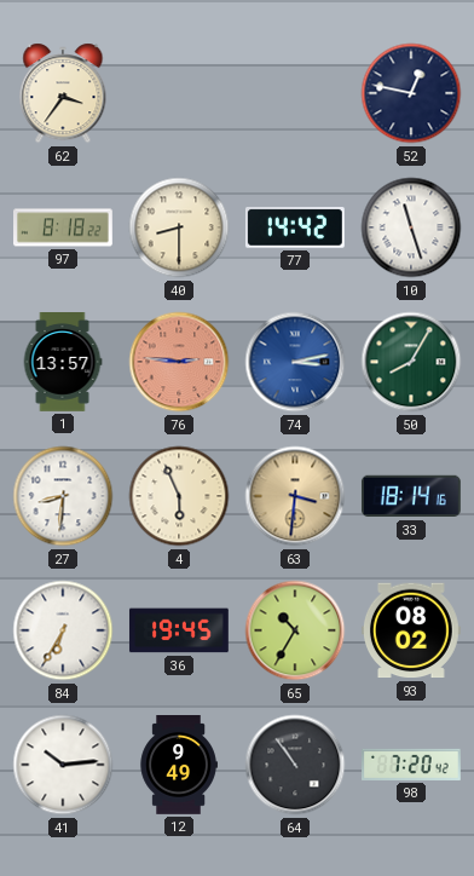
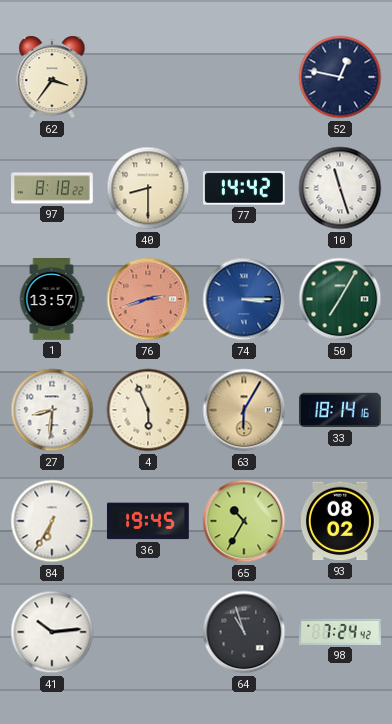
76: 2:46 -> 2:42 (148, 299)
74: 3:13 -> 3:15 (244, 299)
50: 8:05 -> 7:05 (340, 299)
63: 3:31 -> 6:05 (244, 410)
12: 9:49 -> none (179, 766)
64: 10:54 -> 10:57 (244, 632)
98: 7:20 -> 7:24 (341, 632)
